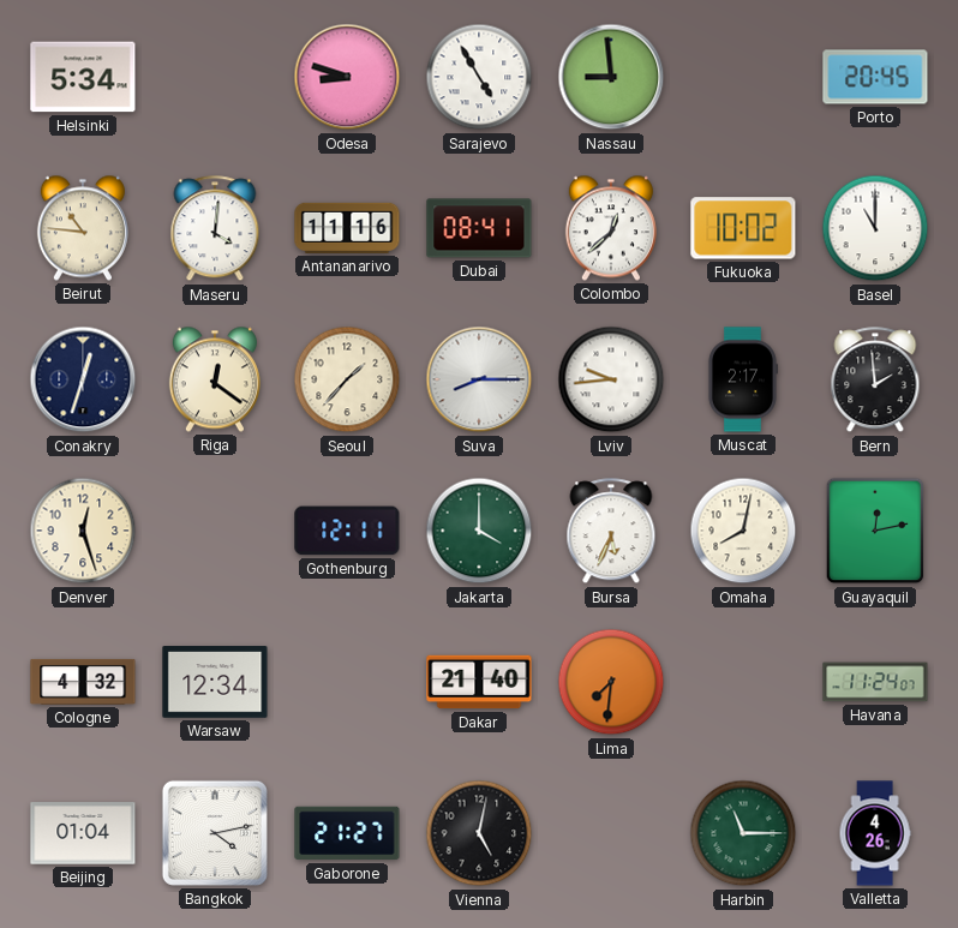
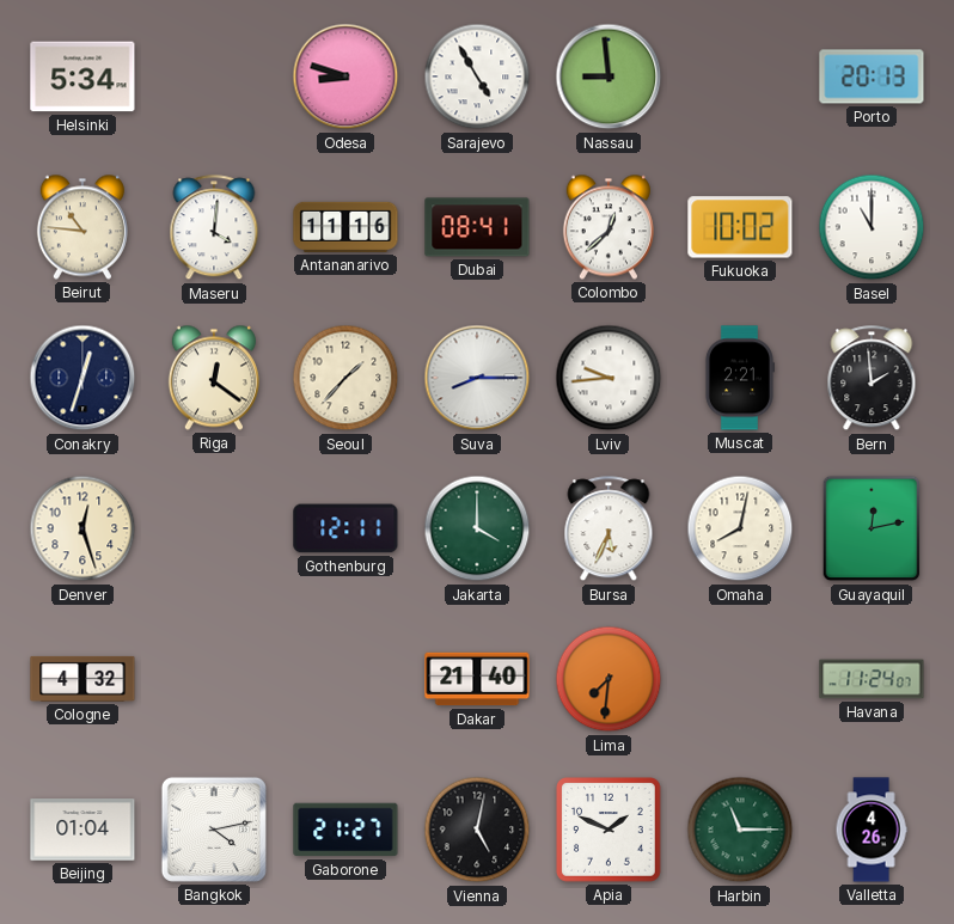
Porto: 20:45 -> 20:13 (872, 77)
Muscat: 2:17 -> 2:21 (739, 378)
Warsaw: 12:34 -> none (215, 682)
Apia: none -> 1:49 (609, 830)
